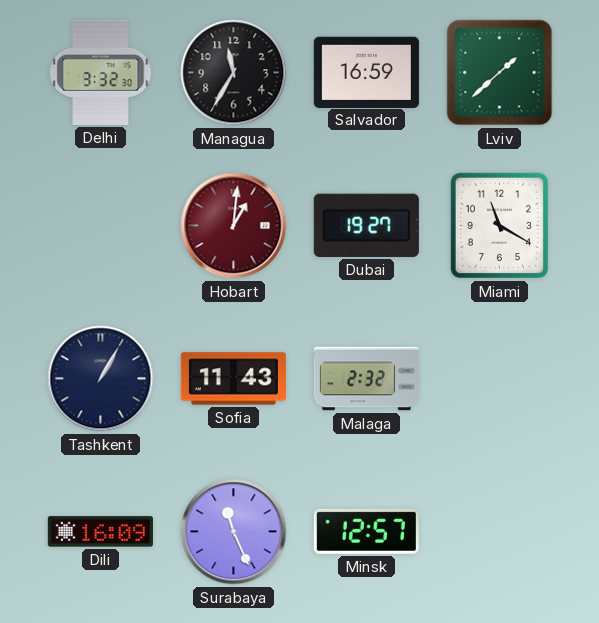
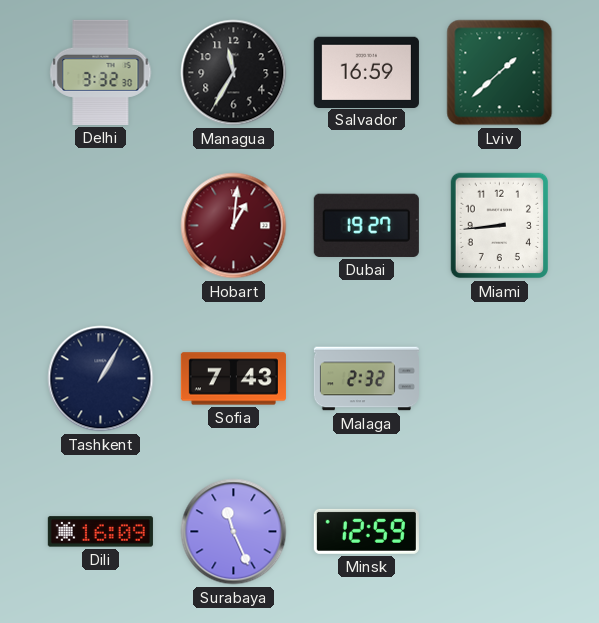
Miami: 11:20 -> 8:44 (499, 226)
Sofia: 11:43 -> 7:43 (233, 379)
Minsk: 12:57 -> 12:59 (366, 531)
